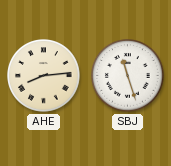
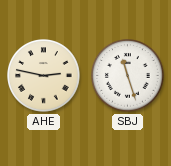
AHE: 8:14 -> 2:47 (44, 76)
